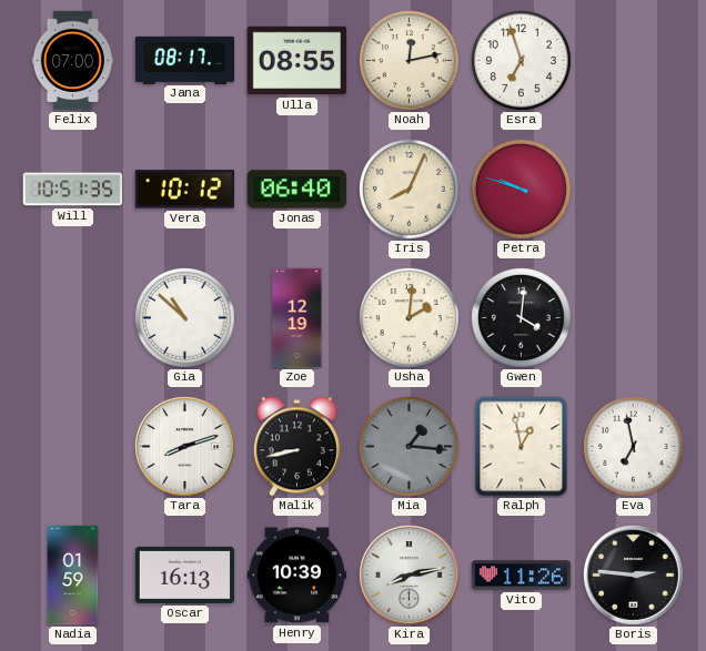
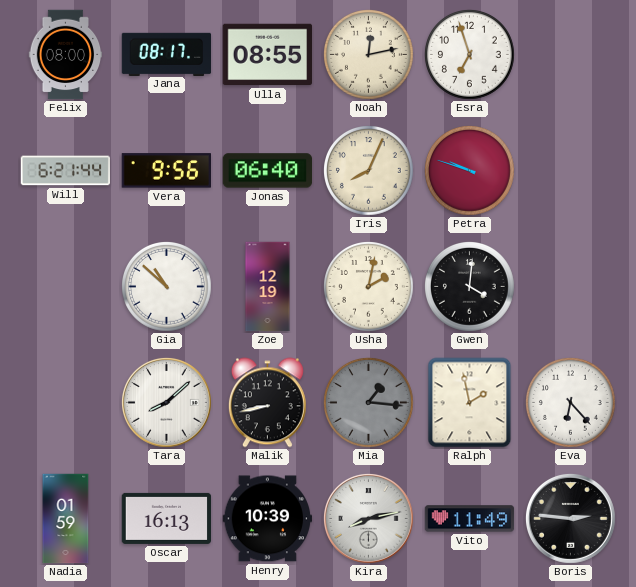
Felix: 07:00 -> 08:00 (66, 55)
Will: 10:51 -> 6:21 (66, 171)
Vera: 10:12 -> 9:56 (166, 171)
Usha: 2:01 -> 2:02 (369, 287)
Tara: 8:12 -> 8:08 (167, 403)
Ralph: 12:58 -> 1:58 (470, 403)
Eva: 6:58 -> 6:23 (571, 403)
Vito: 11:26 -> 11:49 (470, 519)
